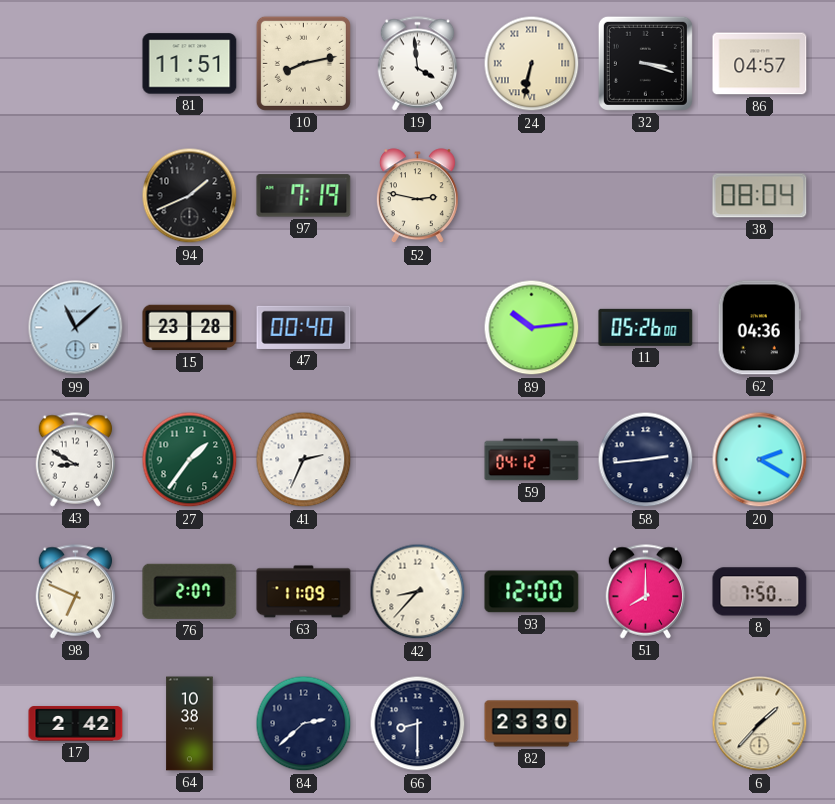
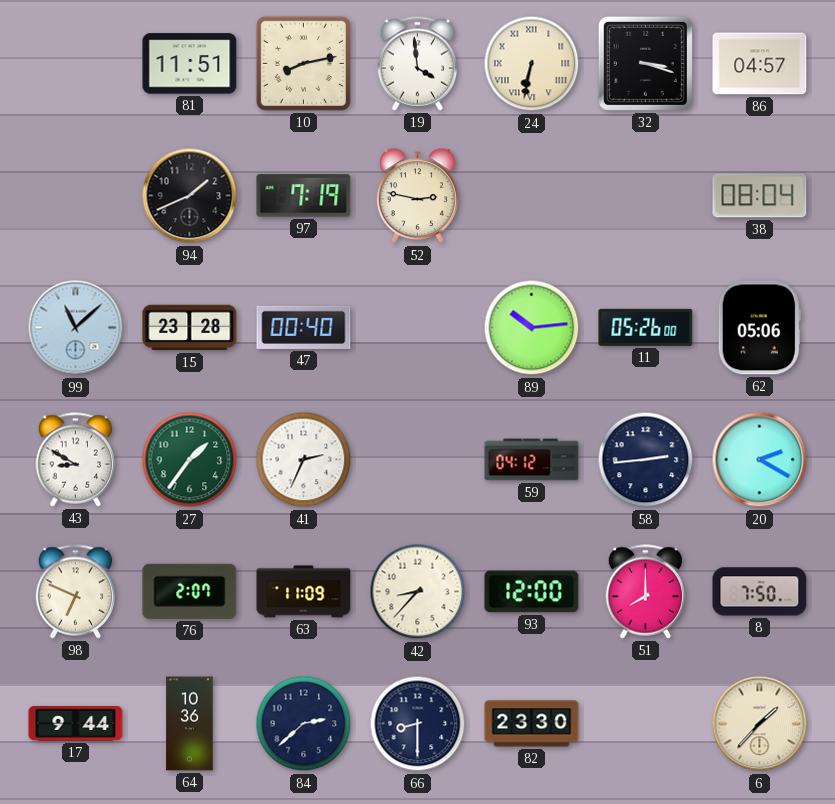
62: 04:36 -> 05:06 (759, 328)
17: 2:42 -> 9:44 (76, 724)
64: 10:38 -> 10:36 (190, 724)
